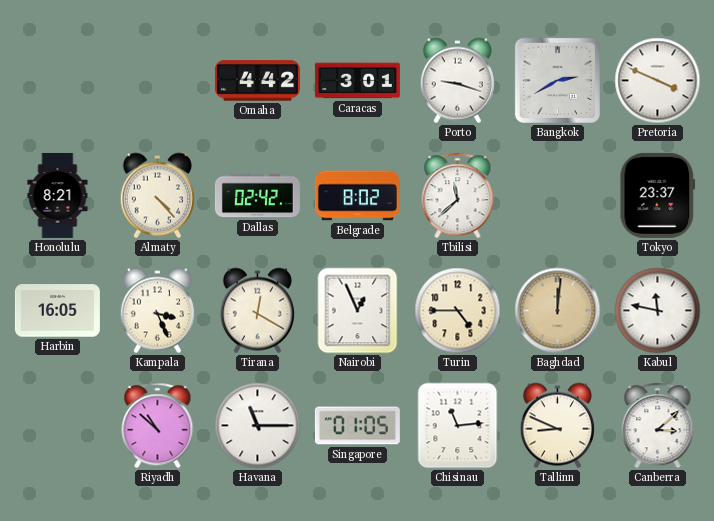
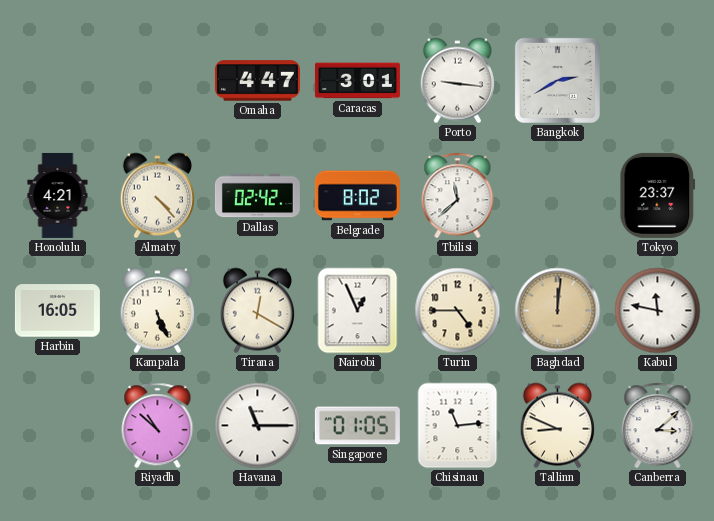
Omaha: 4:42 -> 4:47 (257, 81)
Porto: 9:18 -> 9:16 (457, 81)
Pretoria: 3:49 -> none (658, 81)
Honolulu: 8:21 -> 4:21 (58, 195)
Kampala: 3:26 -> 5:26 (157, 311)
